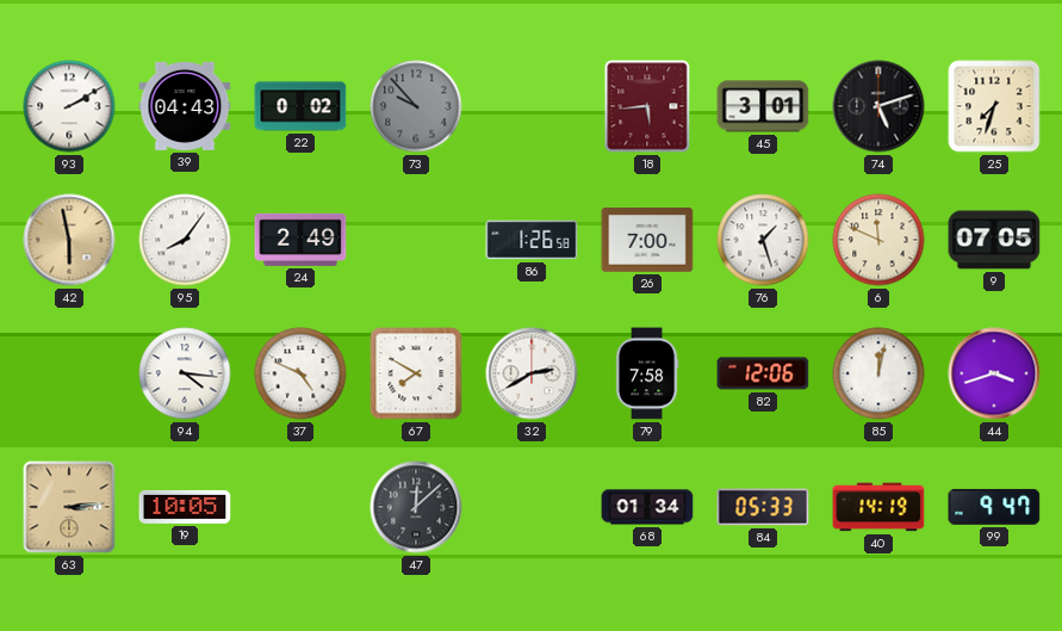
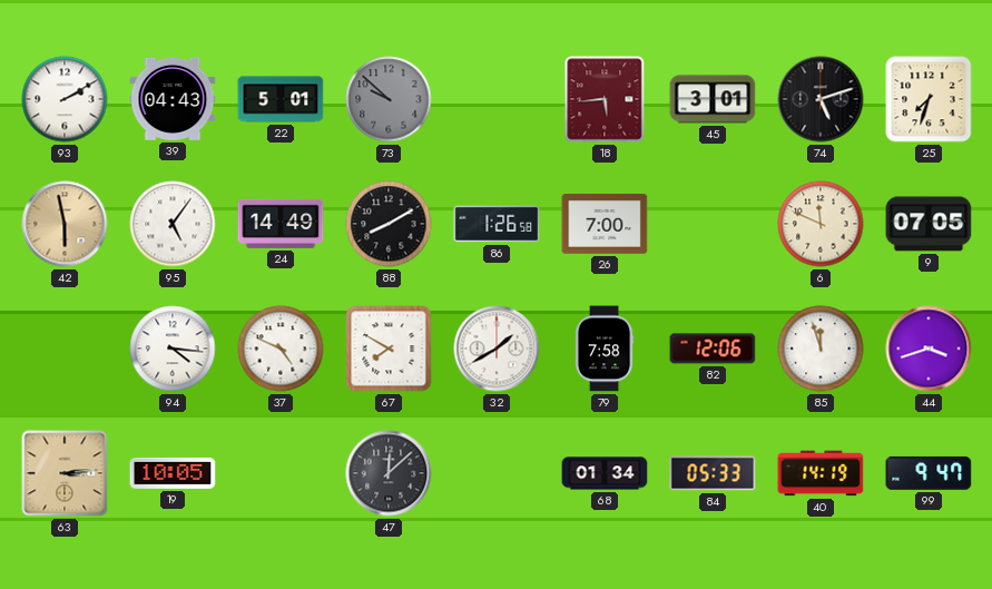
22: 0:02 -> 5:01 (281, 99)
73: 9:53 -> 9:52 (389, 99)
95: 8:06 -> 5:06 (173, 224)
24: 2:49 -> 14:49 (281, 224)
88: none -> 8:10 (389, 224)
76: 1:27 -> none (763, 240)
32: 2:40 -> 1:40 (497, 349)
85: 12:02 -> 11:57 (821, 349)
